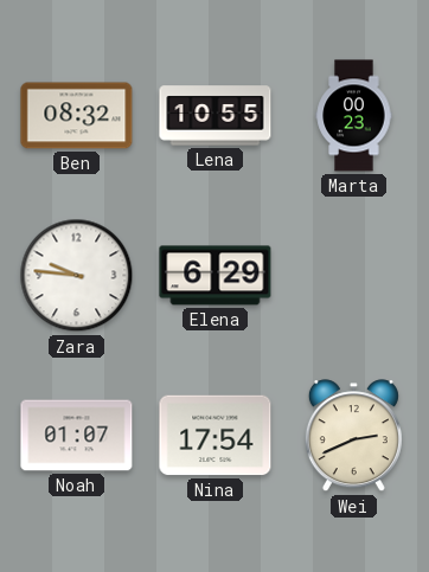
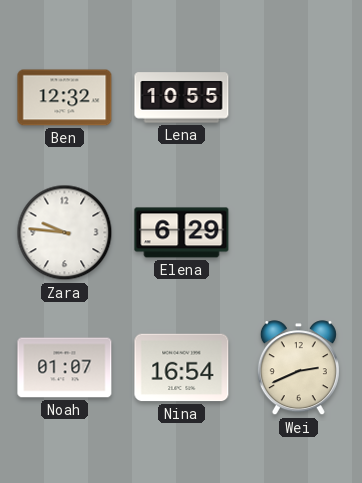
Ben: 08:32 -> 12:32 (65, 98)
Marta: 00:23 -> none (354, 116)
Nina: 17:54 -> 16:54 (182, 368)
